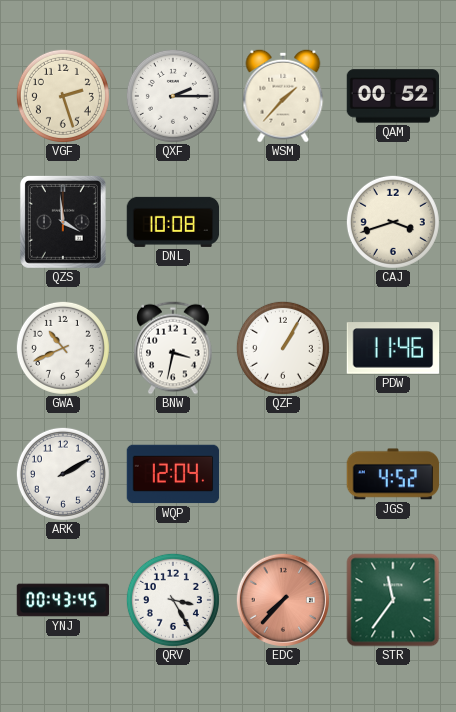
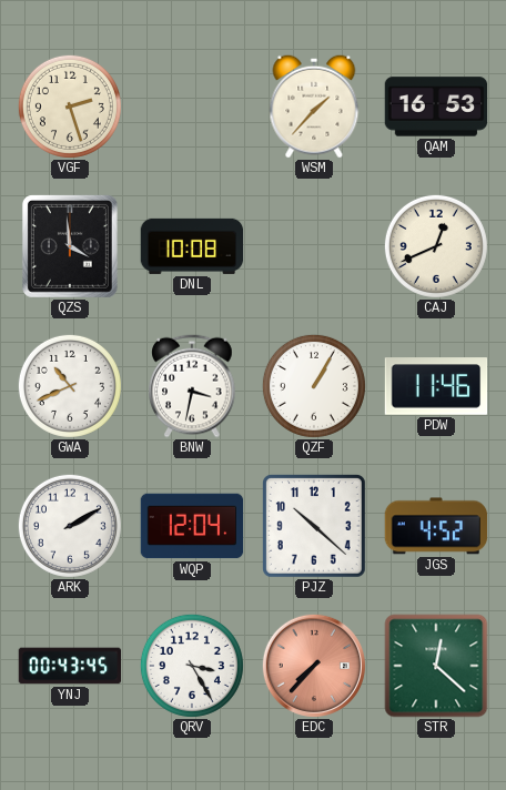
QXF: 2:15 -> none (173, 96)
QAM: 00:52 -> 16:53 (436, 107)
CAJ: 3:42 -> 12:41 (436, 246)
PJZ: none -> 10:22 (315, 527)
STR: 11:36 -> 12:22 (436, 666)
